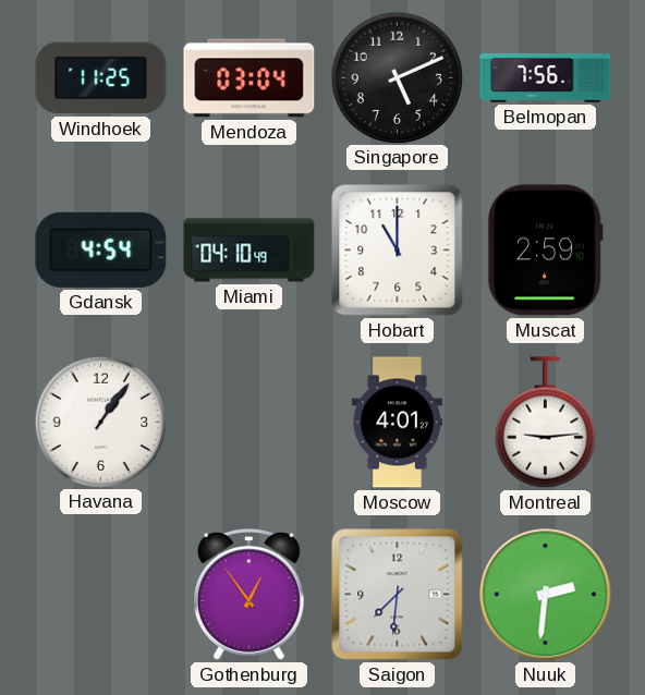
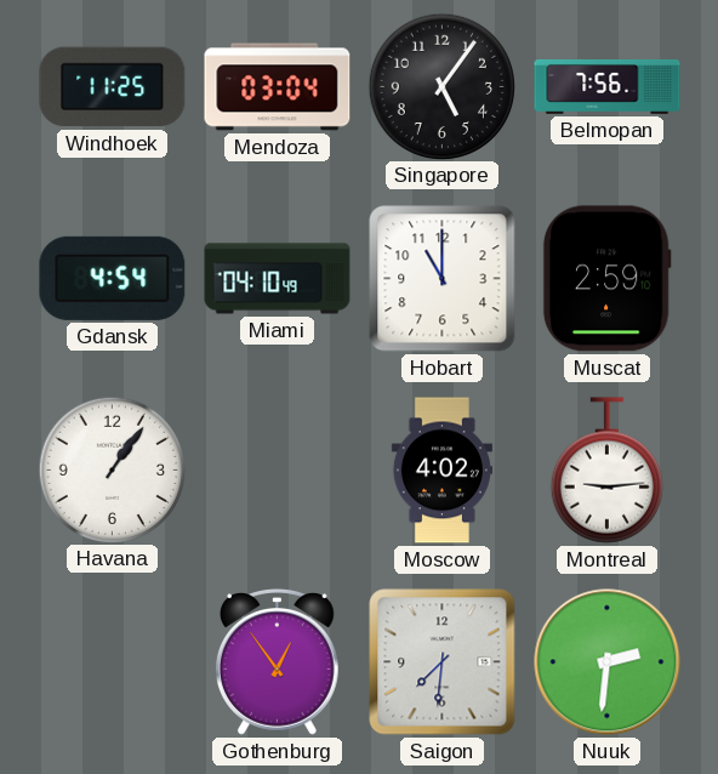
Singapore: 5:11 -> 5:06 (441, 86)
Moscow: 4:01 -> 4:02 (441, 471)
